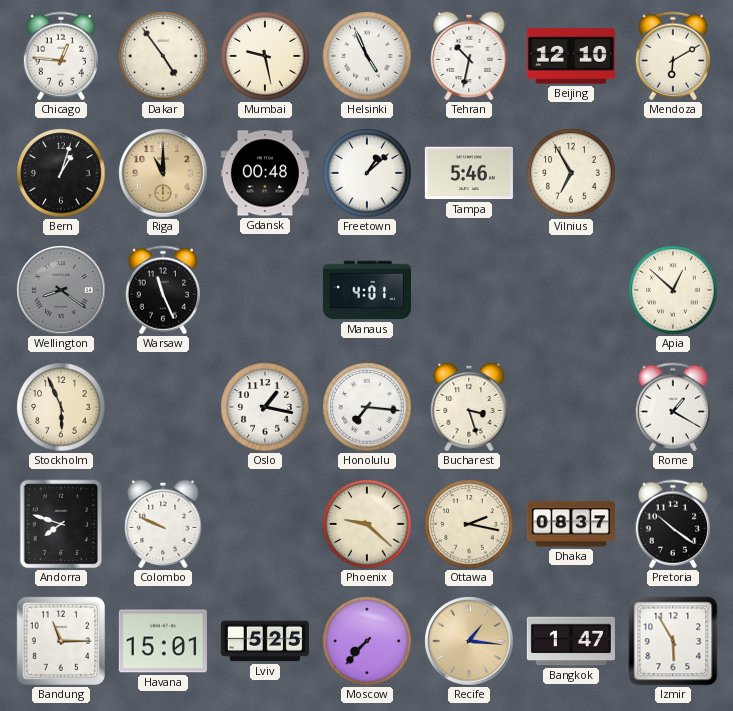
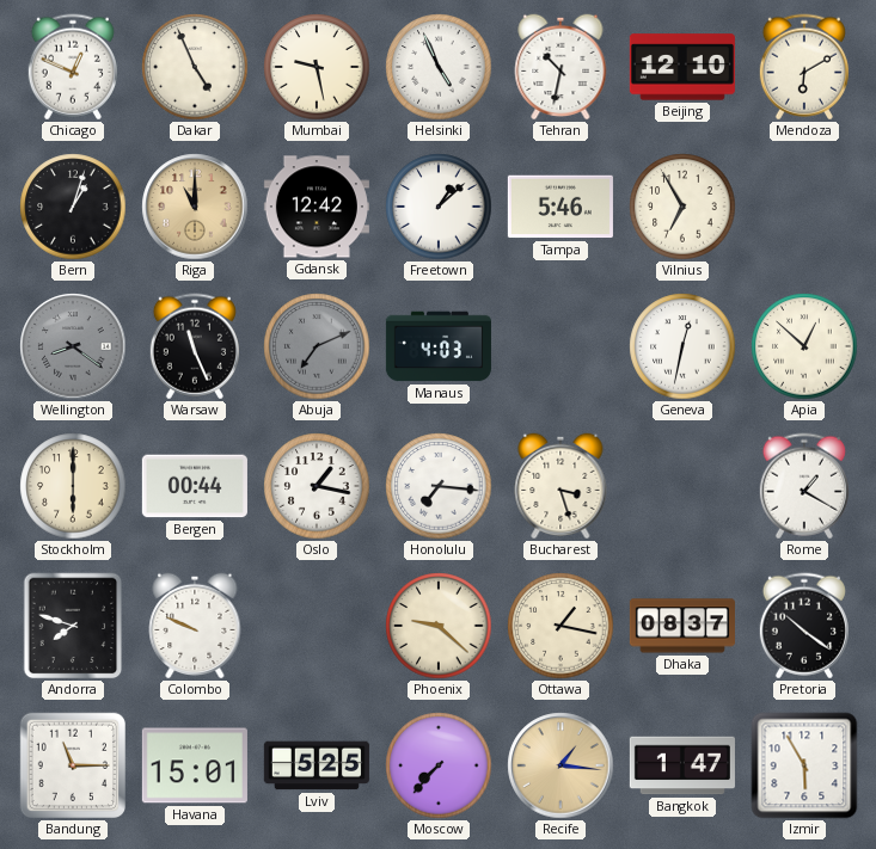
Chicago: 12:46 -> 12:49 (73, 67)
Dakar: 4:54 -> 4:56 (195, 67)
Gdansk: 00:48 -> 12:42 (317, 207)
Abuja: none -> 7:11 (317, 346)
Manaus: 4:01 -> 4:03 (439, 346)
Geneva: none -> 12:32 (682, 346)
Stockholm: 5:56 -> 6:00 (73, 486)
Bergen: none -> 00:44 (195, 486)
Ottawa: 2:17 -> 1:17 (560, 626)
